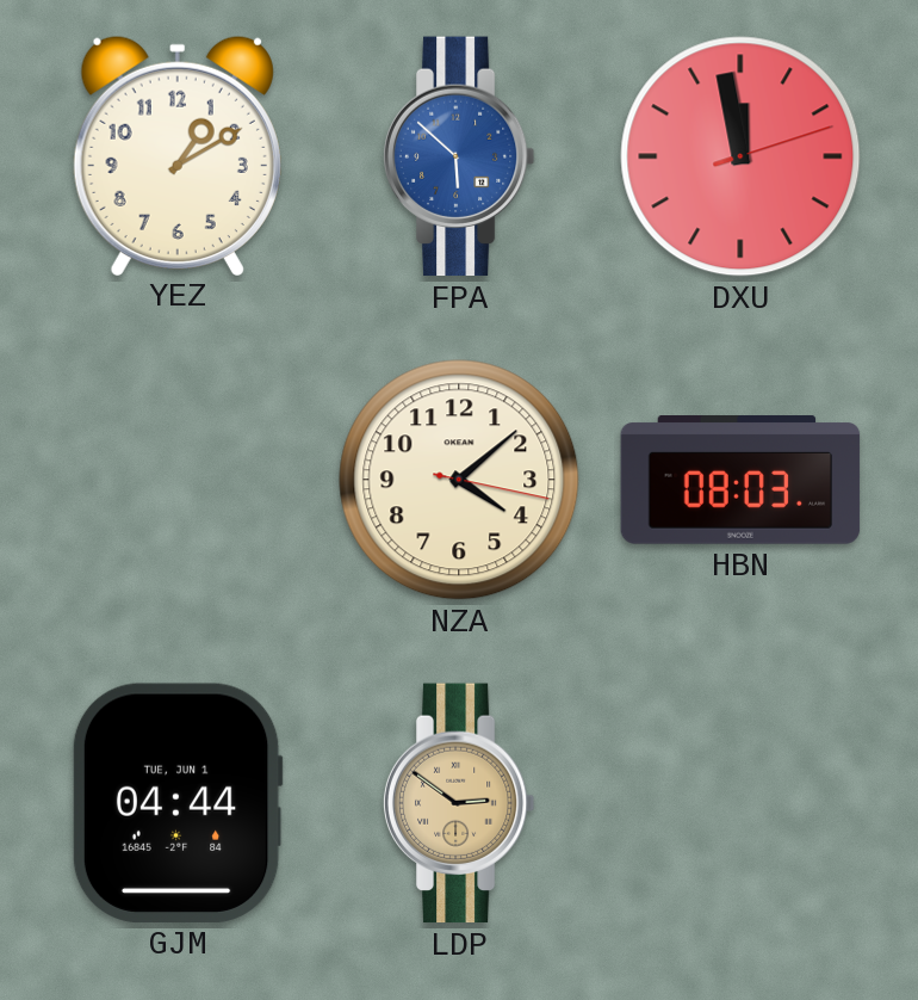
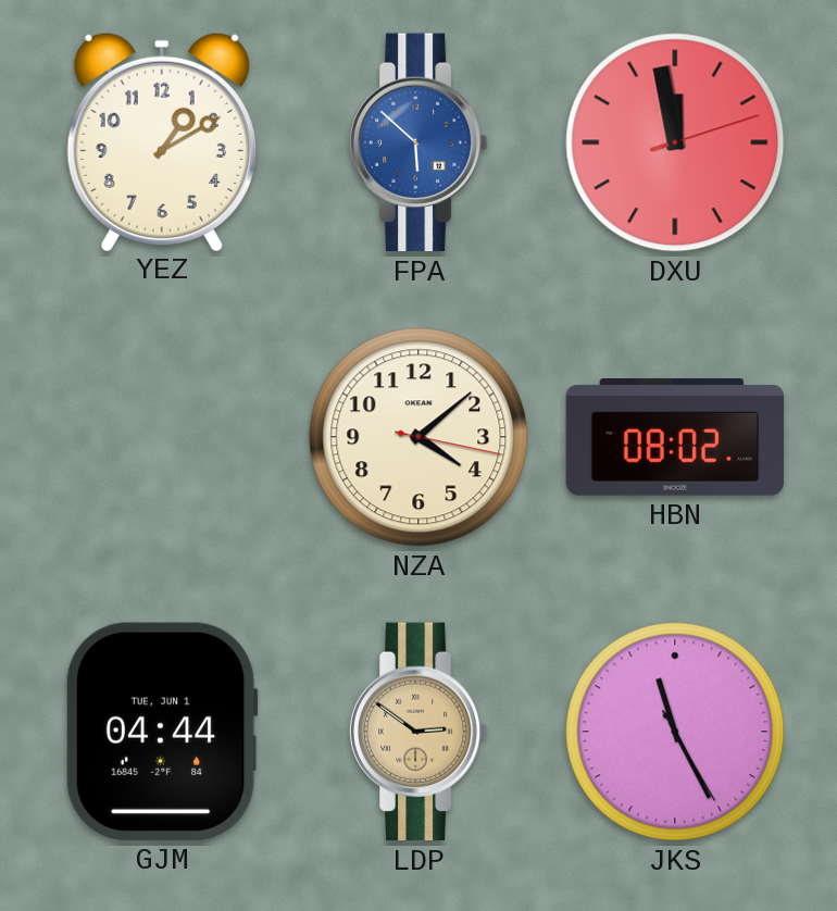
HBN: 08:03 -> 08:02 (675, 438)
JKS: none -> 11:25 (675, 732)
